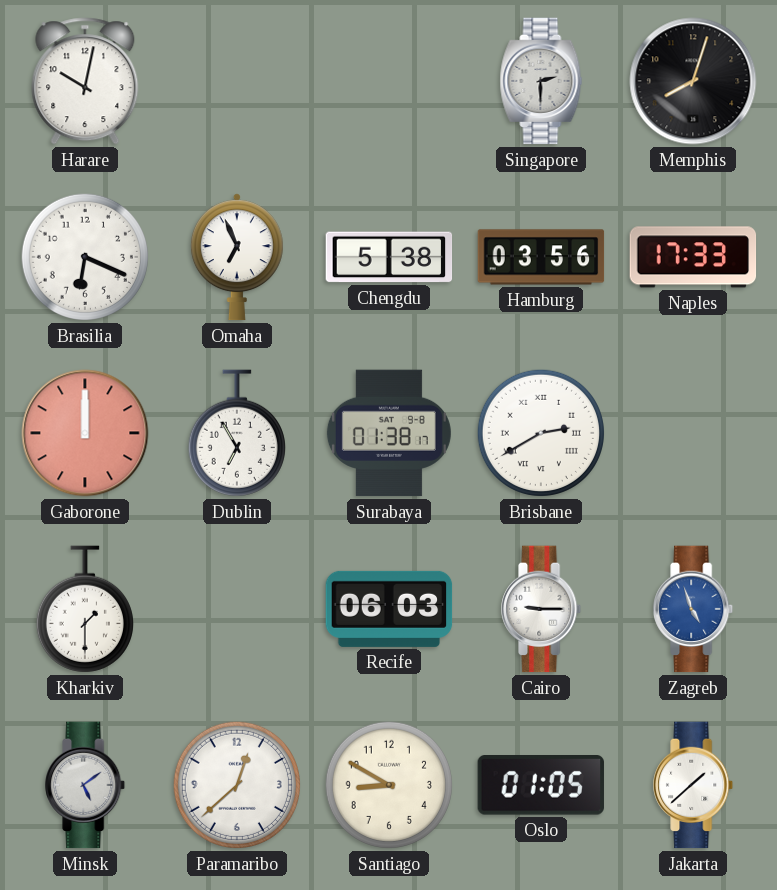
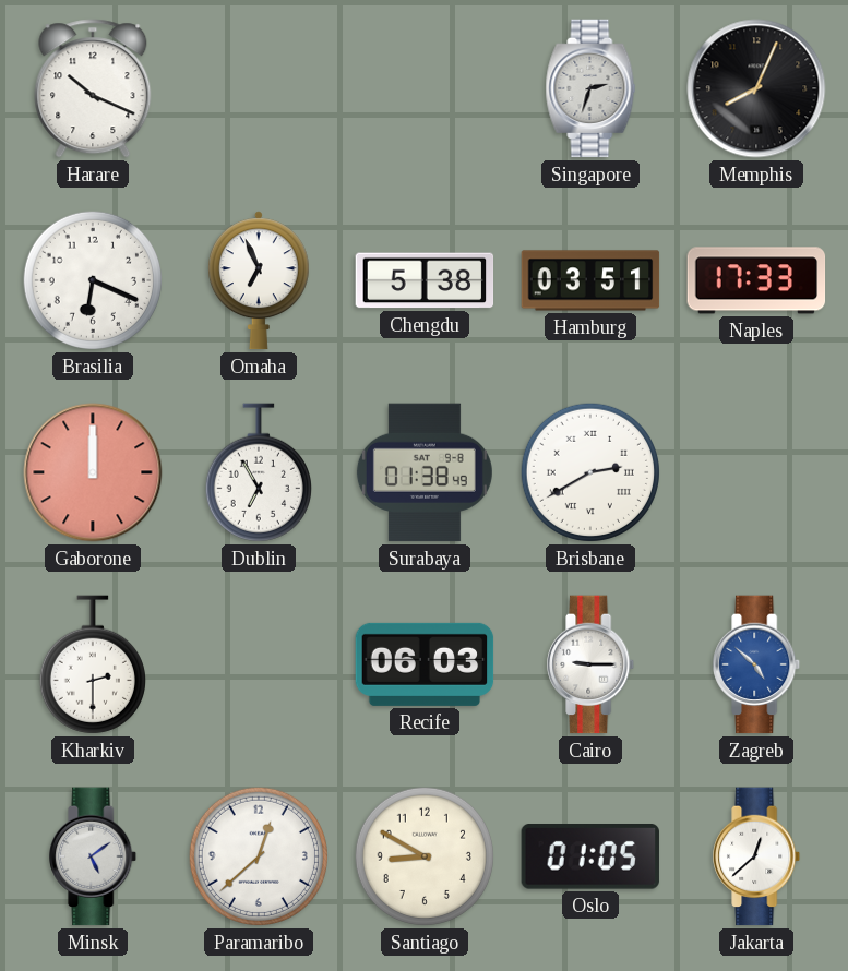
Harare: 10:02 -> 10:19 (93, 88)
Singapore: 2:30 -> 2:33 (590, 88)
Memphis: 8:03 -> 8:04 (756, 88)
Hamburg: 03:56 -> 03:51 (590, 280)
Surabaya: 01:38:17 -> 01:38:49 (425, 472)
Kharkiv: 1:30 -> 2:30 (93, 664)
Zagreb: 4:57 -> 4:52 (757, 664)
Jakarta: 1:38 -> 12:38 (757, 856)
